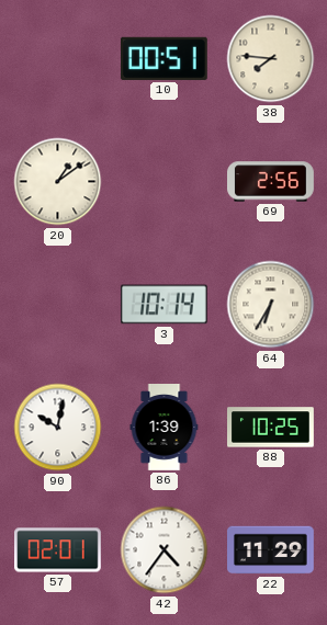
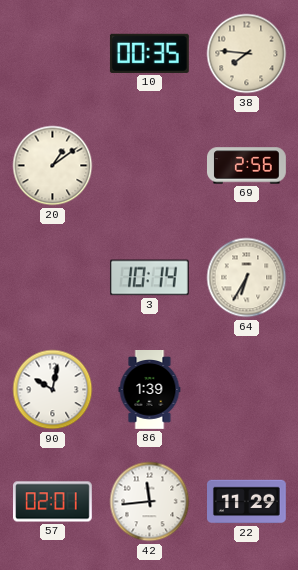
10: 00:51 -> 00:35 (149, 53)
88: 10:25 -> none (271, 428)
42: 4:36 -> 11:44 (150, 502)
